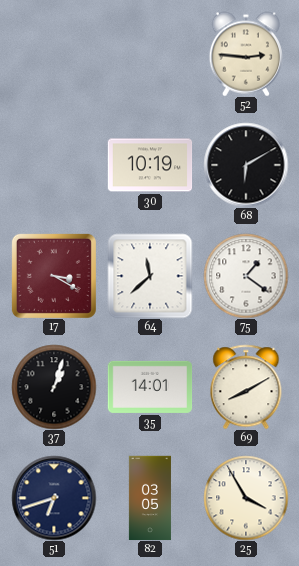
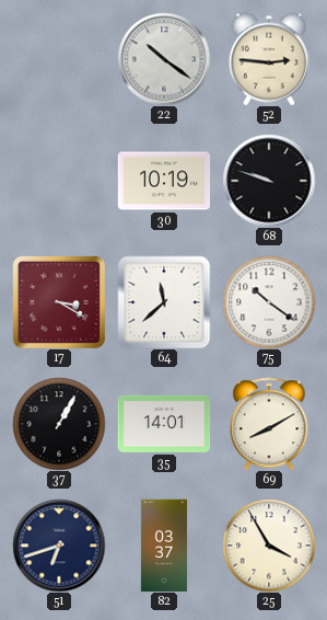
22: none -> 10:21 (164, 59)
68: 6:10 -> 9:48 (269, 181)
75: 1:21 -> 10:21 (269, 302)
37: 1:03 -> 1:05 (59, 424)
82: 03:05 -> 03:37 (163, 546)
